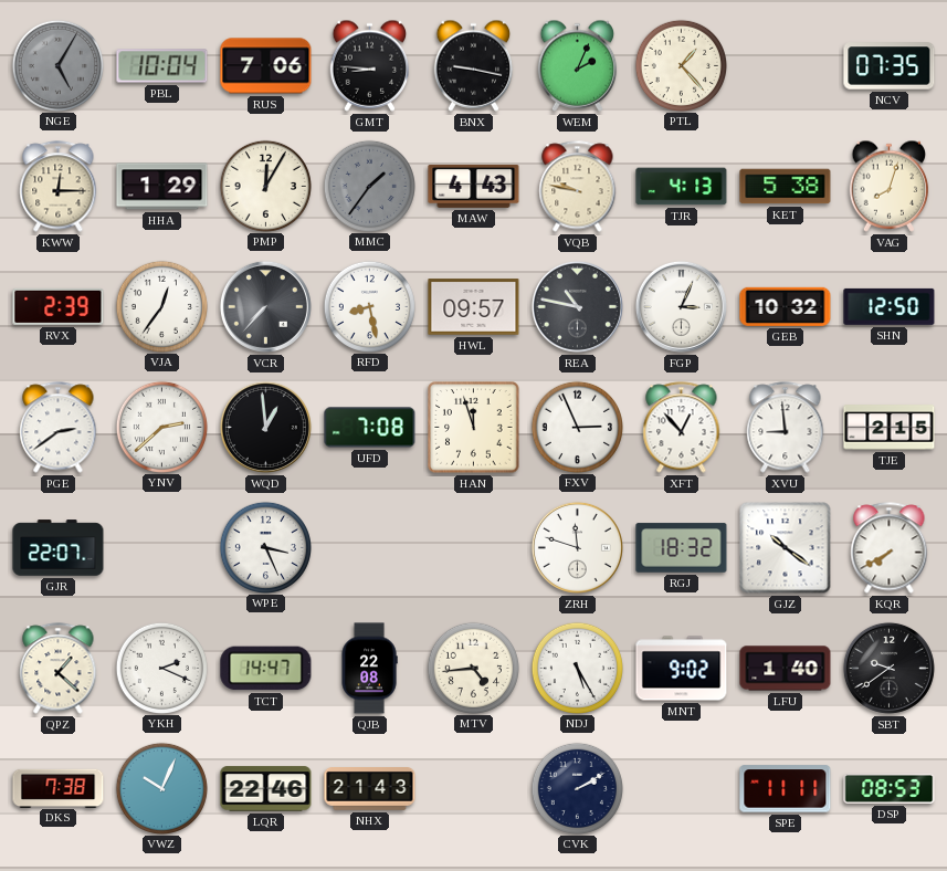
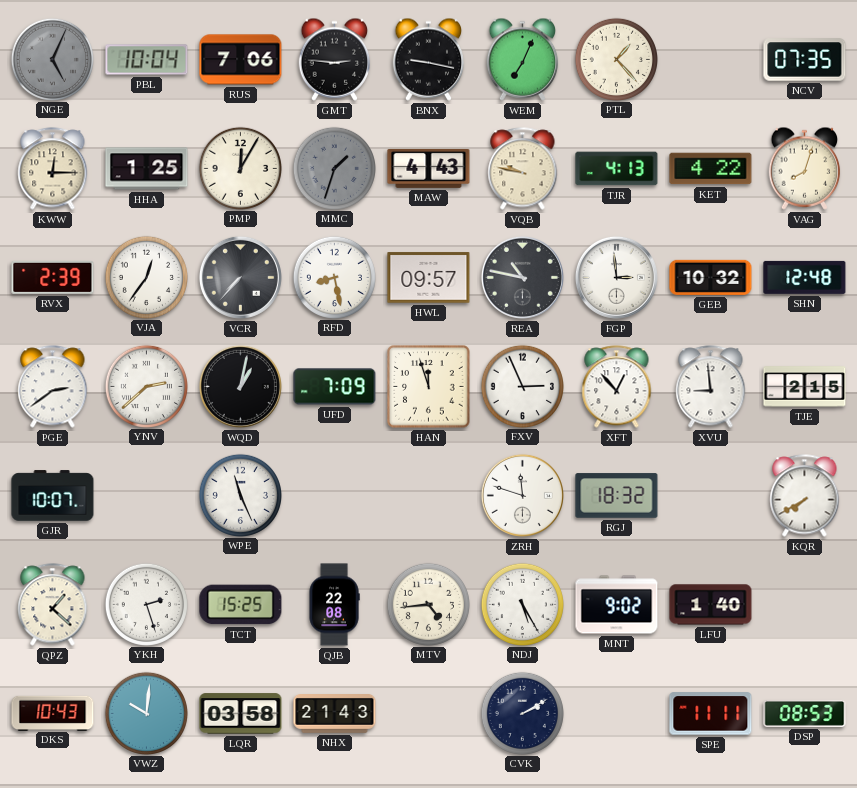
NGE: 5:05 -> 5:04 (52, 59)
GMT: 8:46 -> 2:46 (335, 59)
WEM: 2:04 -> 7:04 (523, 59)
HHA: 1:29 -> 1:25 (147, 169)
MMC: 1:36 -> 1:33 (334, 168)
KET: 5:38 -> 4:22 (711, 169)
FGP: 3:04 -> 2:59 (616, 277)
SHN: 12:50 -> 12:48 (805, 277)
WQD: 12:59 -> 1:02 (240, 386)
UFD: 7:08 -> 7:09 (335, 387)
GJR: 22:07 -> 10:07 (53, 496)
WPE: 3:26 -> 11:26 (240, 495)
GJZ: 10:21 -> none (786, 548)
YKH: 2:19 -> 2:27 (146, 604)
TCT: 14:47 -> 15:25 (241, 605)
SBT: 9:39 -> none (888, 668)
DKS: 7:38 -> 10:43 (53, 713)
VWZ: 10:04 -> 10:01 (146, 713)
LQR: 22:46 -> 03:58 (241, 714)
